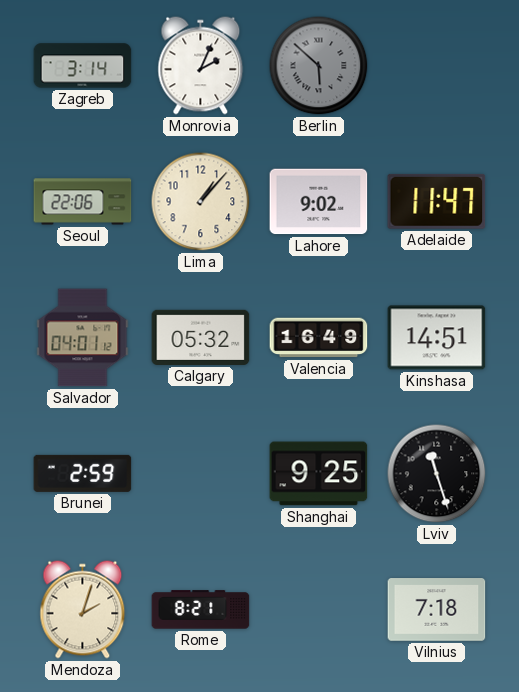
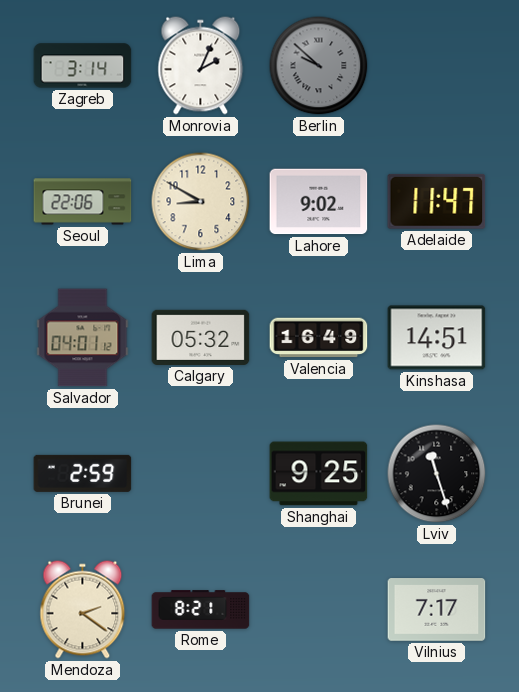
Berlin: 5:52 -> 9:52 (319, 66)
Lima: 1:07 -> 8:50 (201, 202)
Mendoza: 2:03 -> 2:21 (83, 610)
Vilnius: 7:18 -> 7:17 (437, 610)
